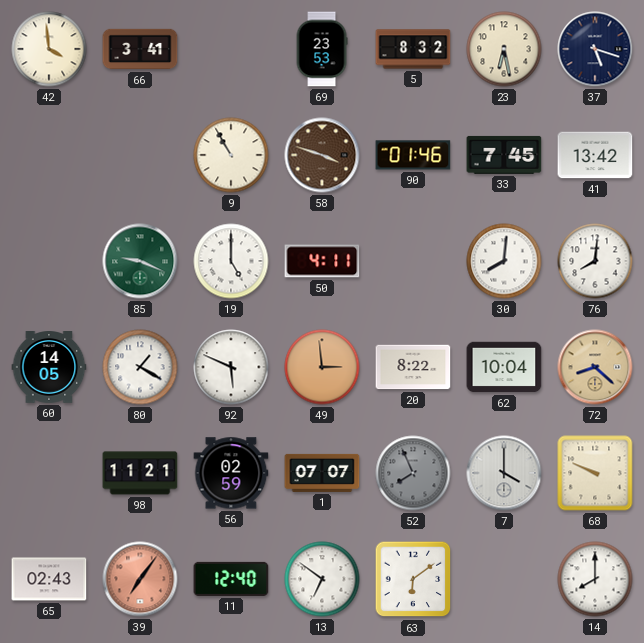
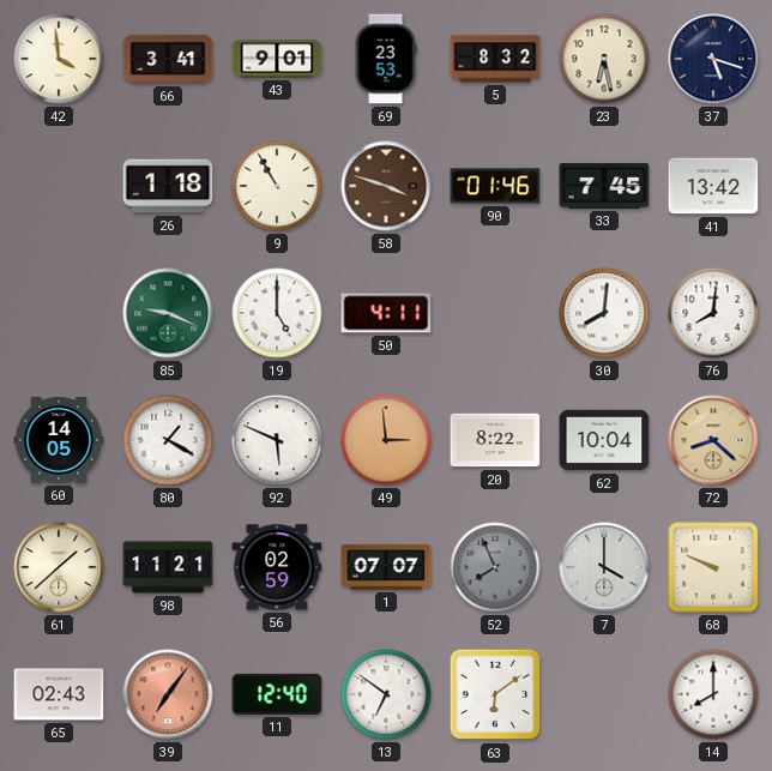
43: none -> 9:01 (277, 59)
26: none -> 1:18 (168, 186)
61: none -> 1:38 (59, 567)
